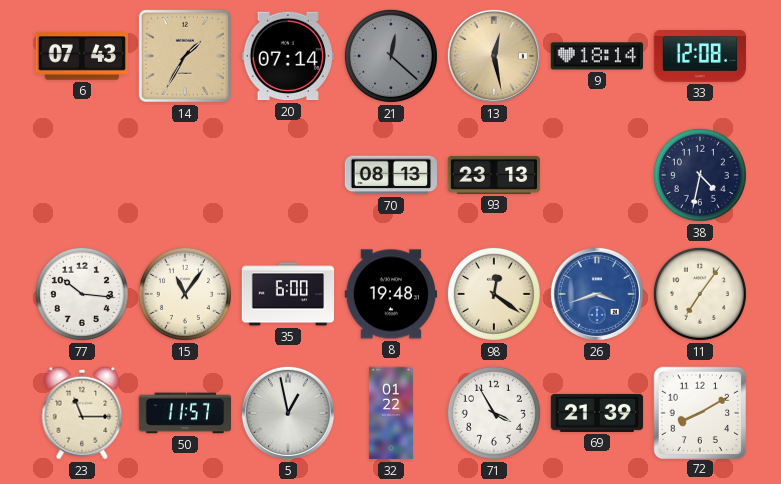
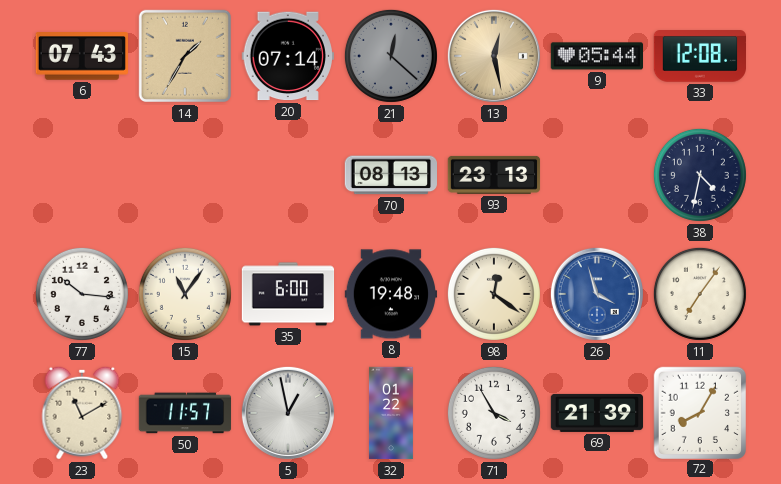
9: 18:14 -> 05:44 (596, 56)
26: 3:42 -> 3:57 (597, 294)
23: 11:15 -> 11:10 (82, 413)
72: 8:10 -> 8:05 (699, 412)
